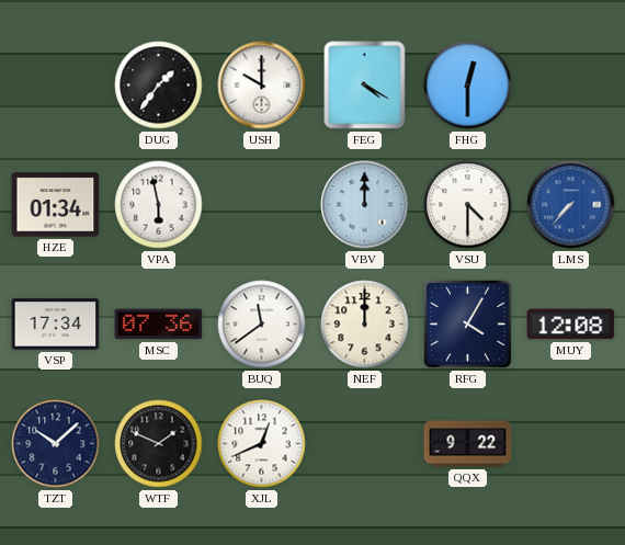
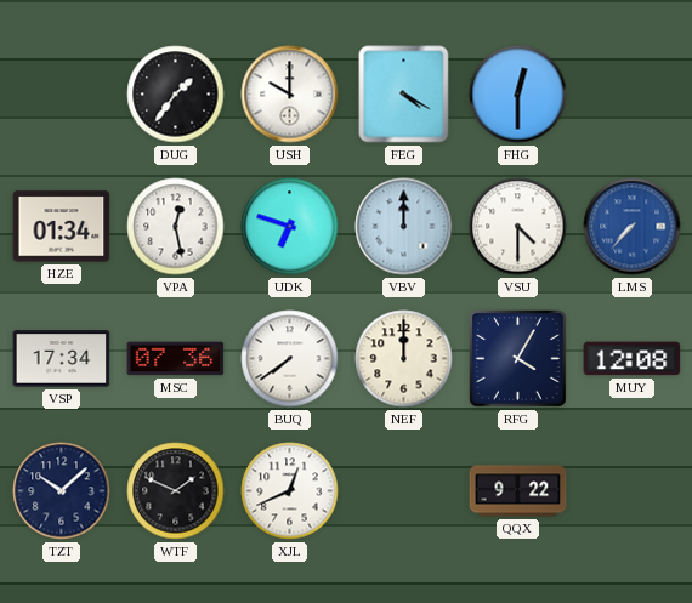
VPA: 5:58 -> 12:28 (176, 227)
UDK: none -> 6:48 (290, 227)
BUQ: 11:39 -> 7:39 (290, 359)
